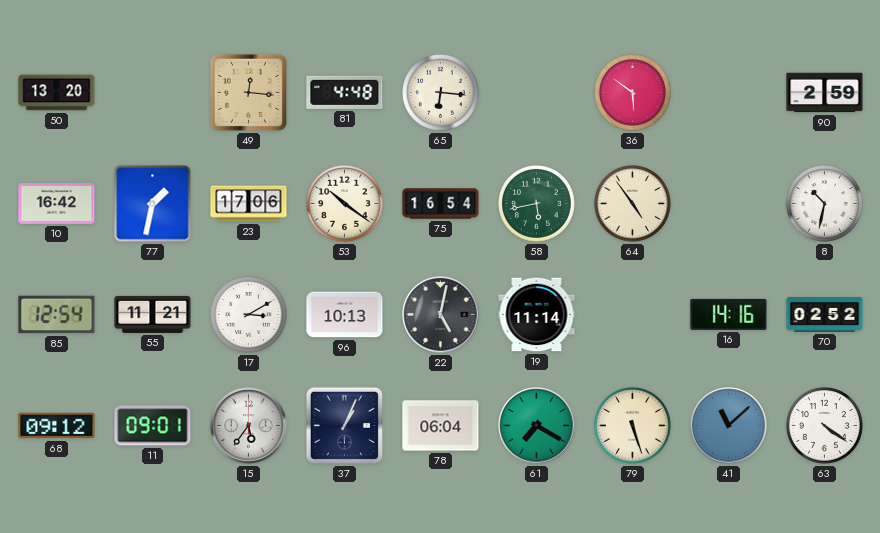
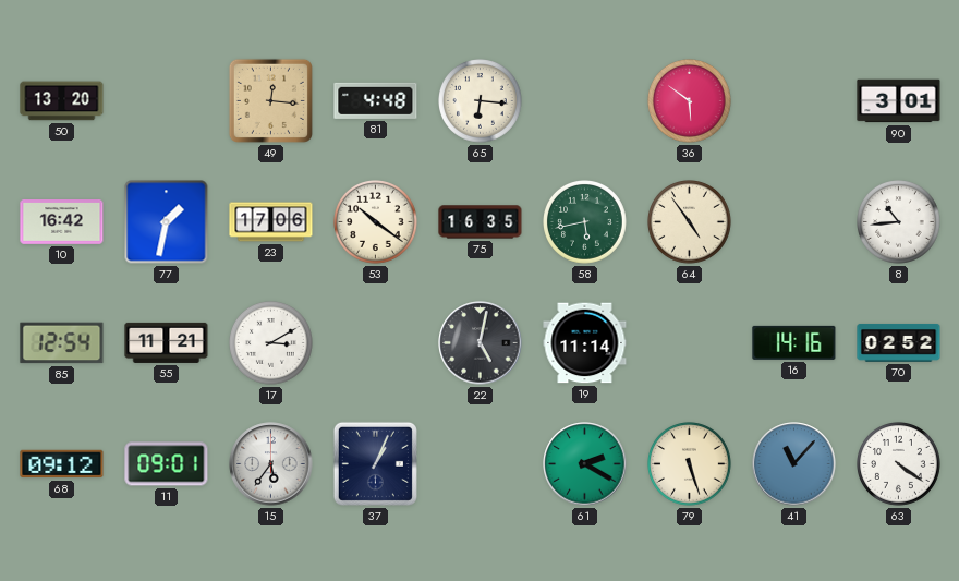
90: 2:59 -> 3:01 (899, 101)
75: 16:54 -> 16:35 (481, 222)
8: 10:32 -> 10:44 (899, 222)
96: 10:13 -> none (345, 315)
78: 06:04 -> none (441, 426)
61: 7:20 -> 2:20 (585, 464)
41: 11:08 -> 11:07 (794, 464)
